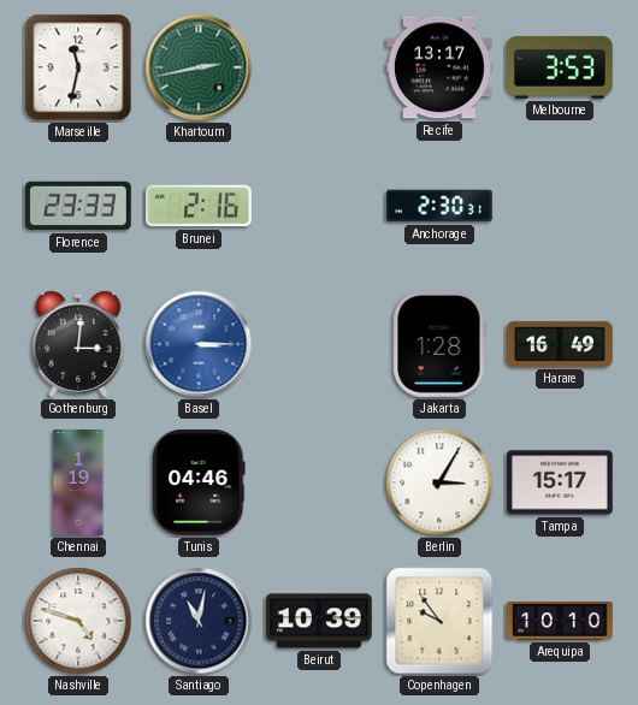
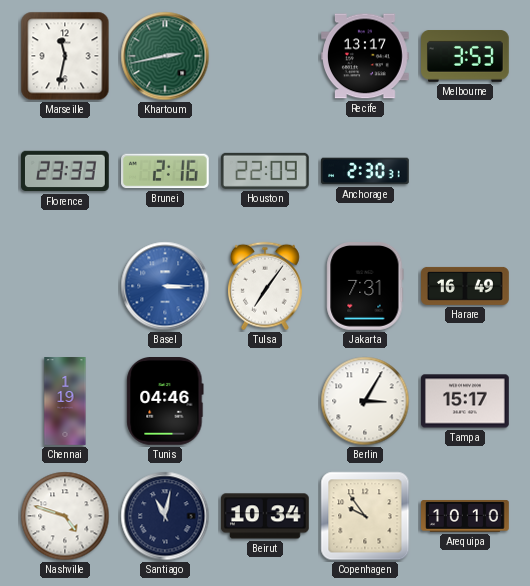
Houston: none -> 22:09 (265, 171)
Gothenburg: 3:01 -> none (78, 344)
Tulsa: none -> 7:06 (265, 286)
Jakarta: 1:28 -> 7:31 (365, 287)
Beirut: 10:39 -> 10:34 (266, 516)
